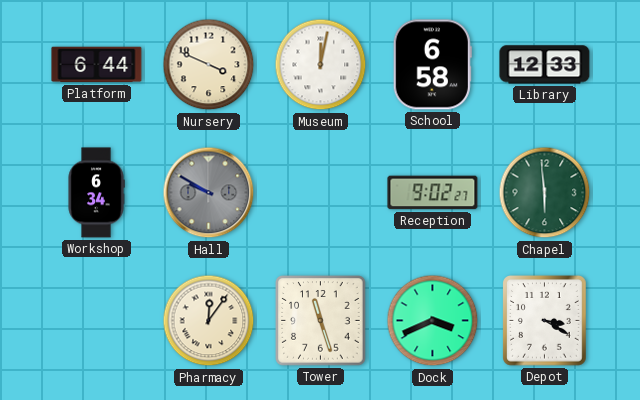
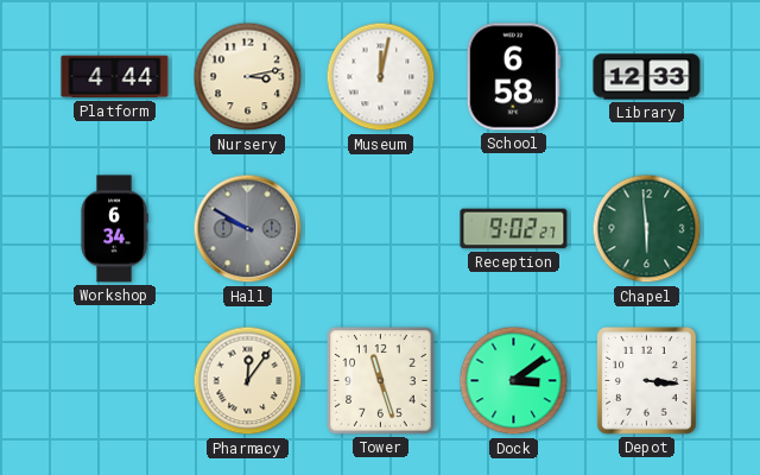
Platform: 6:44 -> 4:44 (115, 77)
Nursery: 3:49 -> 3:13 (248, 77)
Dock: 3:41 -> 3:09 (514, 381)
Depot: 3:20 -> 3:16 (647, 381)
